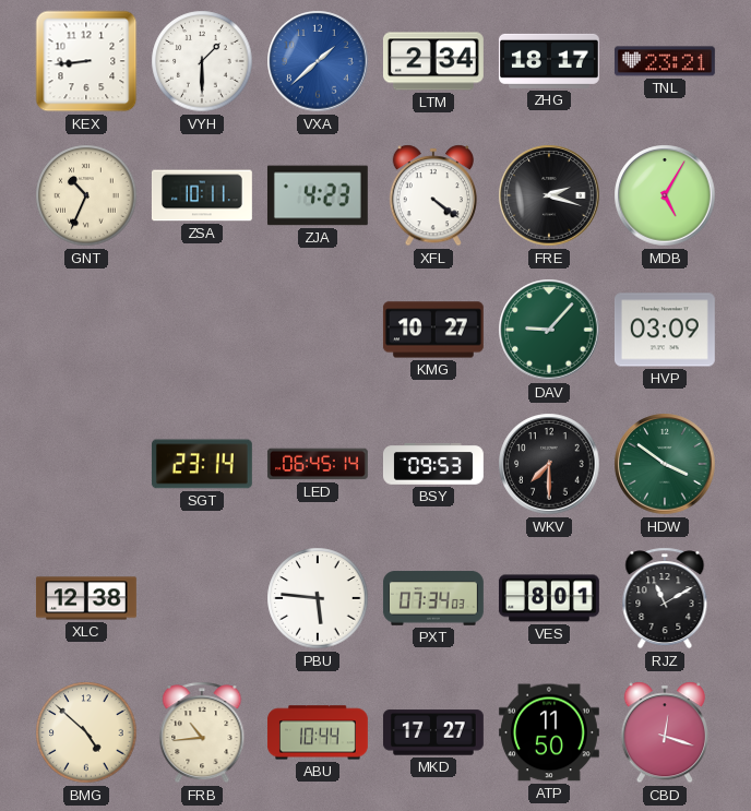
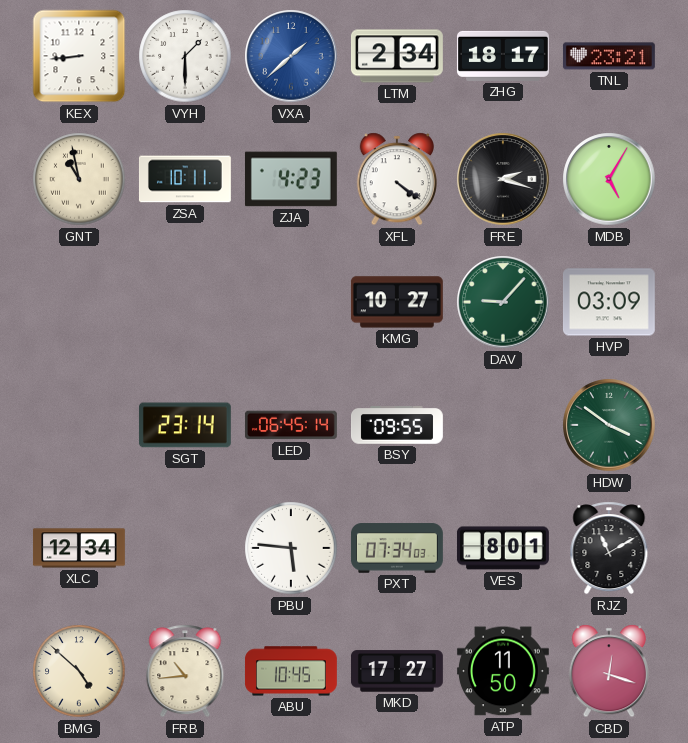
GNT: 10:34 -> 10:58 (79, 179)
BSY: 09:53 -> 09:55 (397, 425)
WKV: 7:30 -> none (549, 464)
XLC: 12:38 -> 12:34 (79, 548)
ABU: 10:44 -> 10:45 (291, 671)
